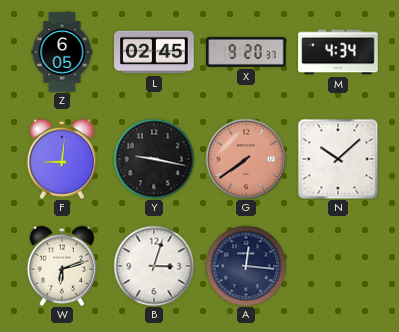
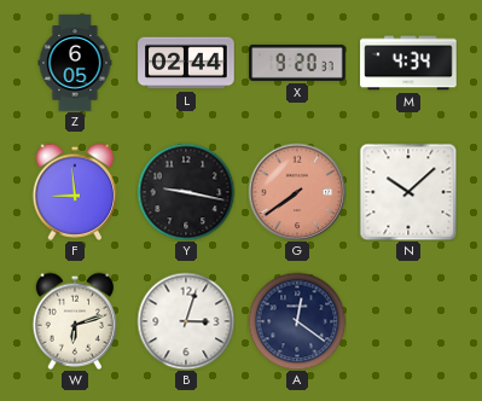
L: 02:45 -> 02:44 (186, 63)
F: 9:01 -> 8:59 (75, 192)
A: 12:16 -> 12:21 (297, 321)
